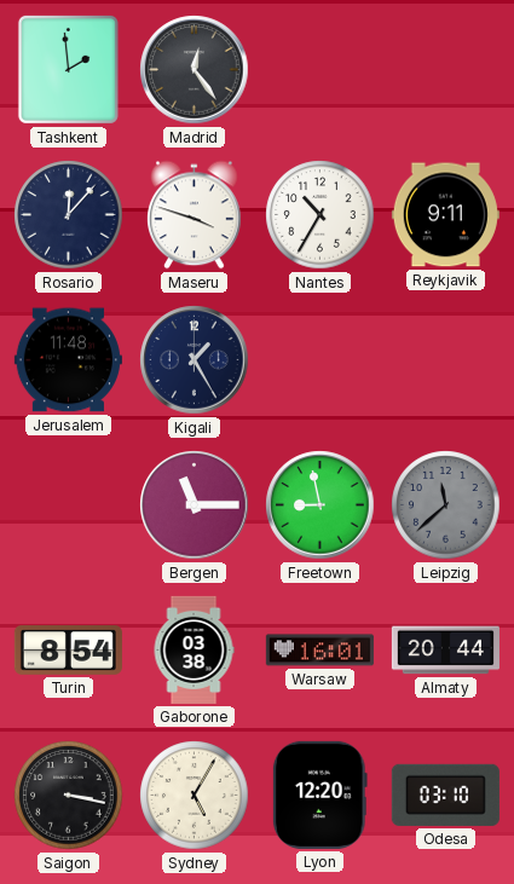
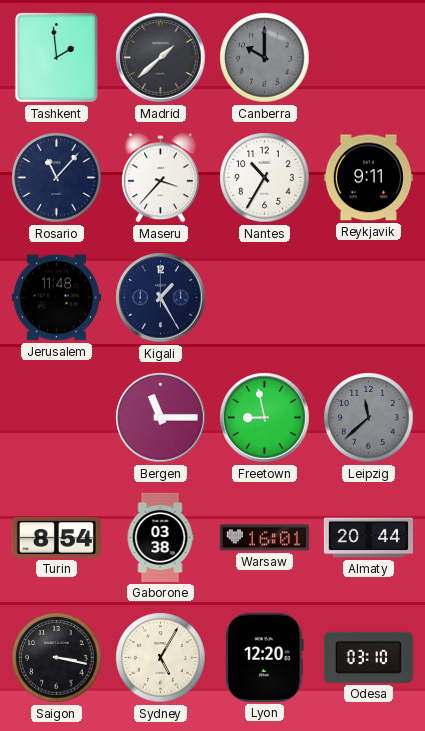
Madrid: 12:24 -> 1:38 (161, 58)
Canberra: none -> 10:00 (265, 58)
Rosario: 12:07 -> 11:07 (57, 178)
Maseru: 3:48 -> 3:37 (161, 178)
